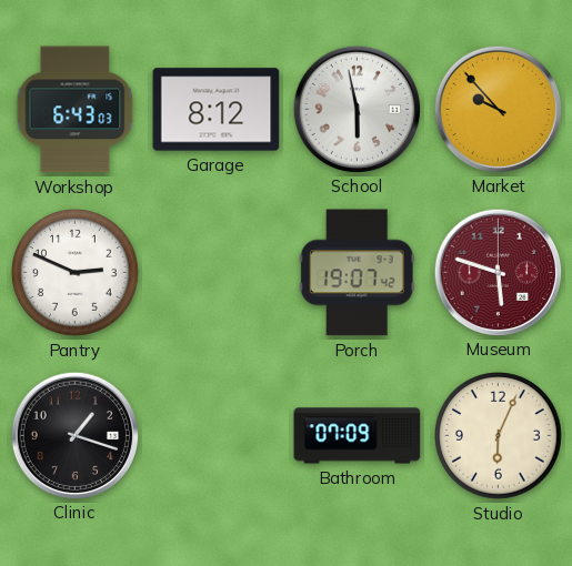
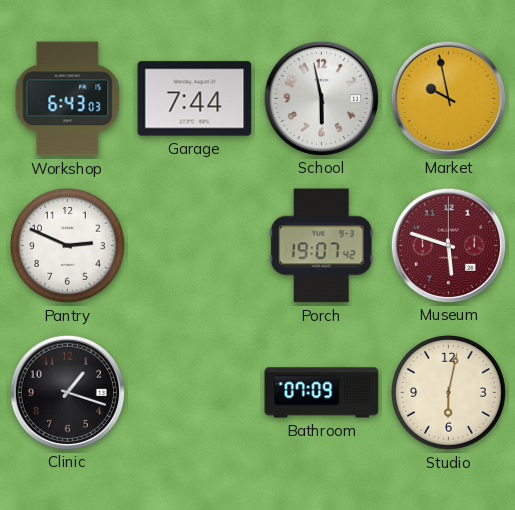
Garage: 8:12 -> 7:44 (195, 99)
Market: 9:53 -> 9:58 (448, 98)
Studio: 6:04 -> 6:02 (449, 393)
